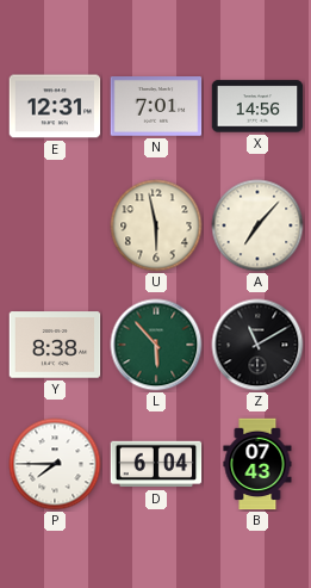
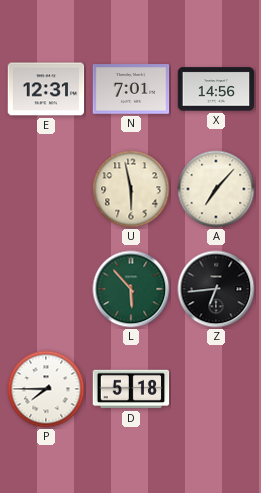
Y: 8:38 -> none (55, 345)
Z: 11:10 -> 6:44 (216, 289)
D: 6:04 -> 5:18 (131, 389)
B: 07:43 -> none (257, 464)
